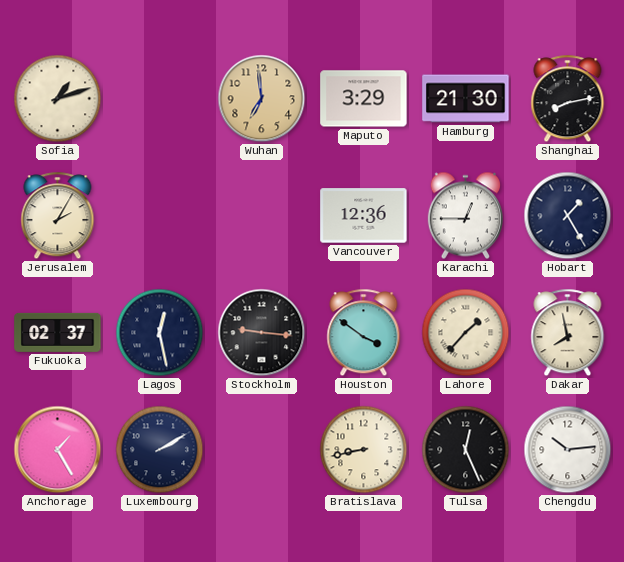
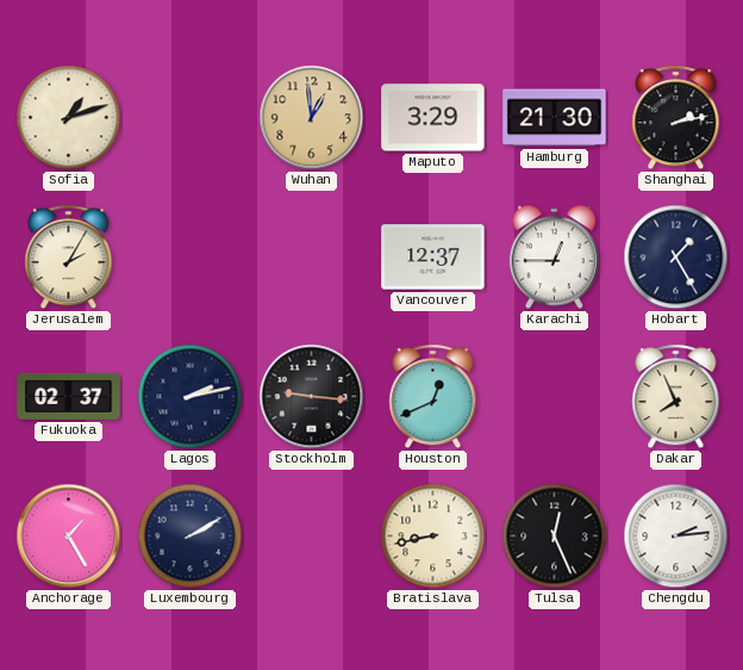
Wuhan: 6:59 -> 12:59 (312, 118)
Shanghai: 8:13 -> 2:13 (676, 118)
Vancouver: 12:36 -> 12:37 (433, 258)
Lagos: 12:28 -> 2:13 (191, 397)
Houston: 3:51 -> 12:41 (433, 397)
Lahore: 1:37 -> none (466, 333)
Dakar: 7:58 -> 7:56 (676, 397)
Chengdu: 10:14 -> 2:14 (676, 536)
